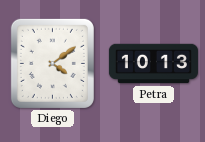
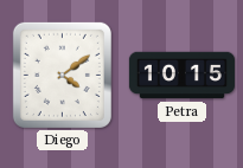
Petra: 10:13 -> 10:15 (181, 76)
